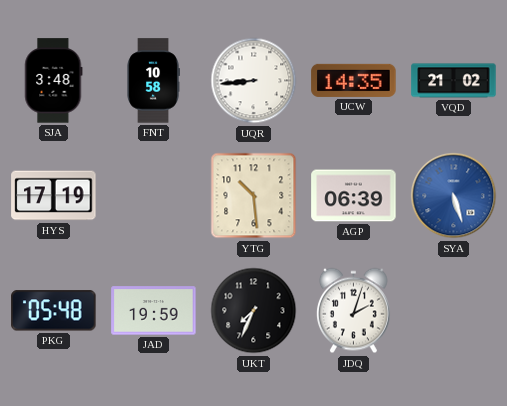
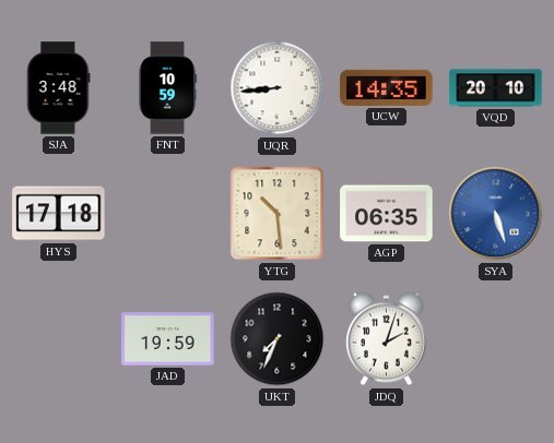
FNT: 10:58 -> 10:59 (167, 88)
VQD: 21:02 -> 20:10 (496, 88)
HYS: 17:19 -> 17:18 (59, 214)
AGP: 06:39 -> 06:35 (387, 214)
PKG: 05:48 -> none (54, 311)
